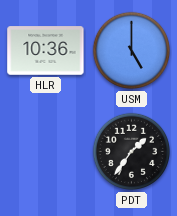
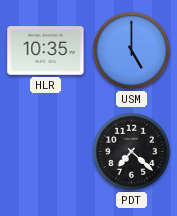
HLR: 10:36 -> 10:35 (46, 51)
PDT: 1:36 -> 7:22 (132, 152)
